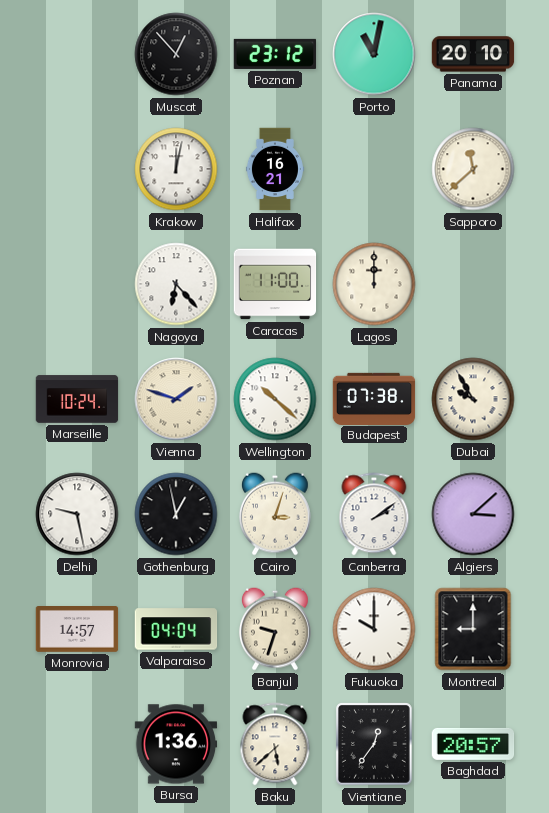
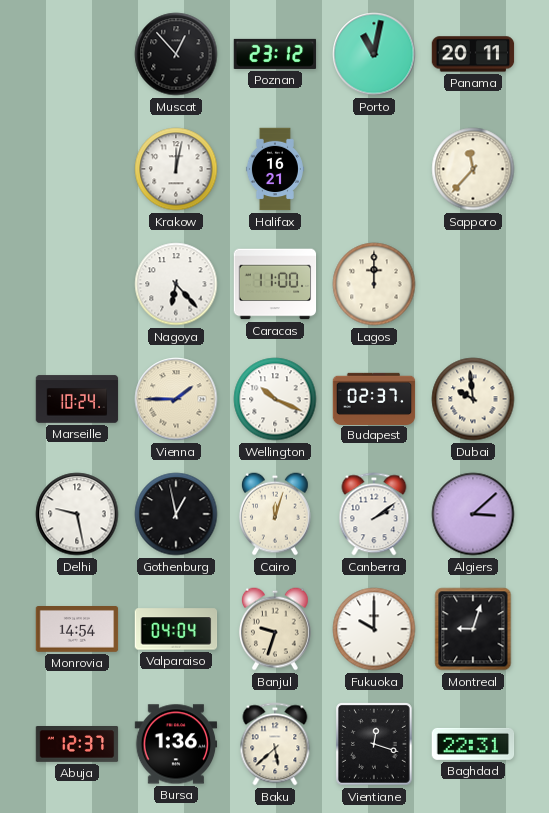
Panama: 20:10 -> 20:11 (473, 54)
Sapporo: 11:38 -> 11:37 (473, 169)
Vienna: 1:48 -> 1:45 (176, 399)
Wellington: 10:22 -> 10:19 (275, 399)
Budapest: 07:38 -> 02:37 (374, 398)
Dubai: 9:55 -> 9:59 (473, 399)
Cairo: 3:03 -> 12:03 (275, 514)
Monrovia: 14:57 -> 14:54 (77, 630)
Montreal: 9:00 -> 9:03 (473, 629)
Abuja: none -> 12:37 (77, 745)
Vientiane: 12:36 -> 12:18 (375, 745)
Baghdad: 20:57 -> 22:31 (473, 744)
